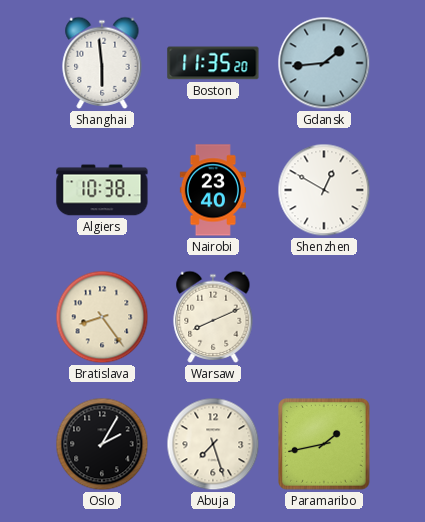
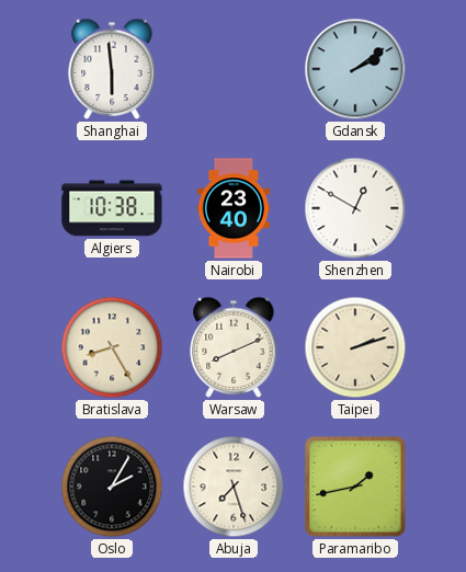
Boston: 11:35 -> none (213, 63)
Gdansk: 1:44 -> 2:09 (355, 69)
Bratislava: 8:24 -> 8:25 (112, 347)
Taipei: none -> 2:12 (355, 347)
